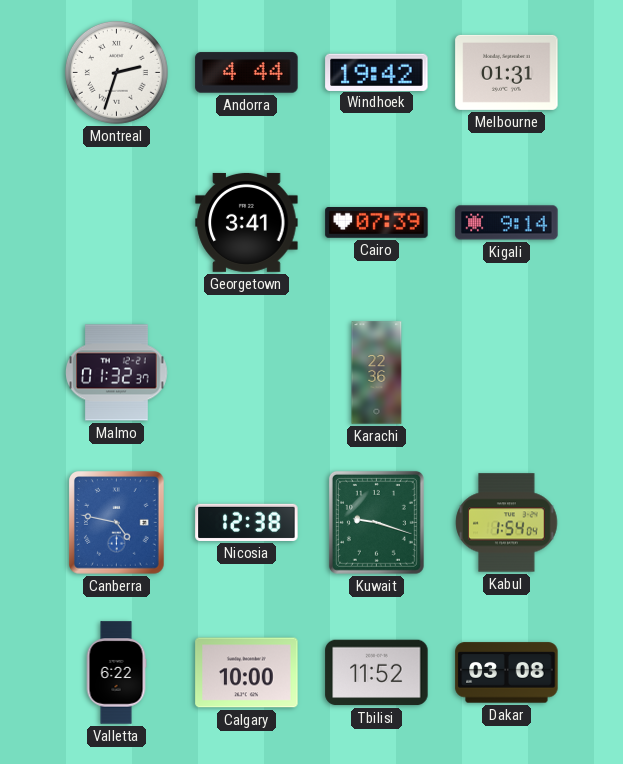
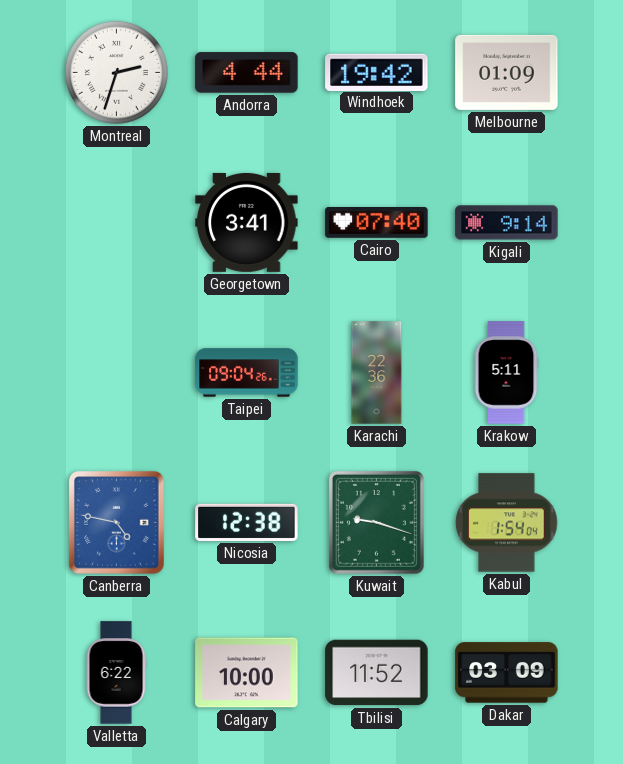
Melbourne: 01:31 -> 01:09 (507, 72)
Cairo: 07:39 -> 07:40 (377, 223)
Malmo: 01:32 -> none (117, 373)
Taipei: none -> 09:04 (247, 373)
Krakow: none -> 5:11 (506, 373)
Dakar: 03:08 -> 03:09 (507, 673)
